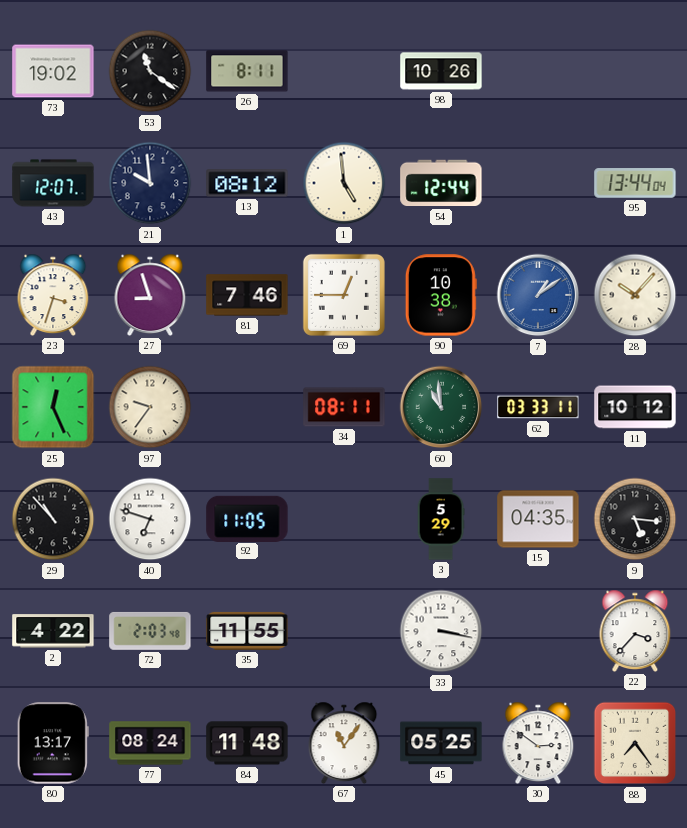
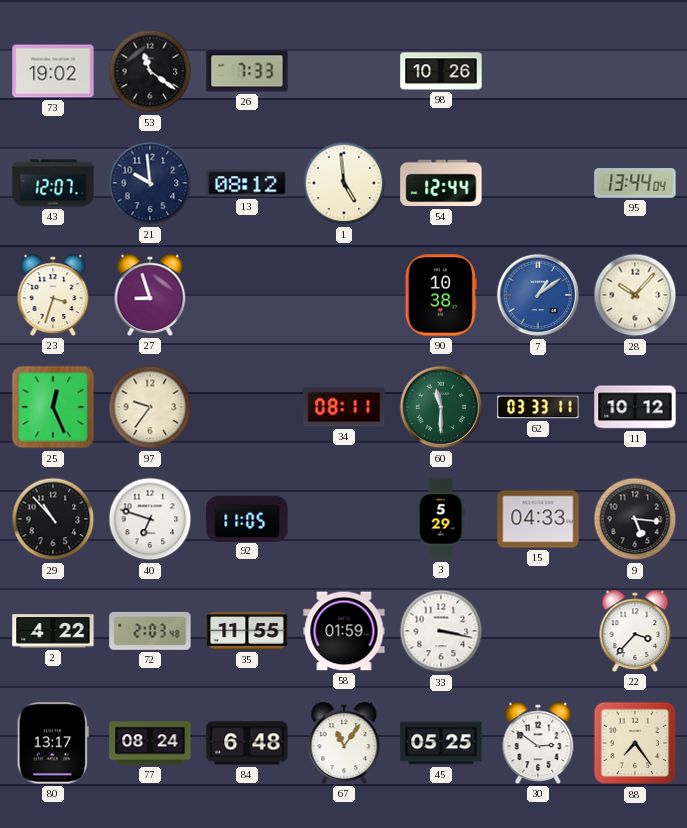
26: 8:11 -> 7:33 (247, 71)
81: 7:46 -> none (247, 295)
69: 12:45 -> none (344, 295)
60: 10:59 -> 11:30 (441, 407)
15: 04:35 -> 04:33 (538, 519)
58: none -> 01:59 (344, 631)
84: 11:48 -> 6:48 (247, 743)
